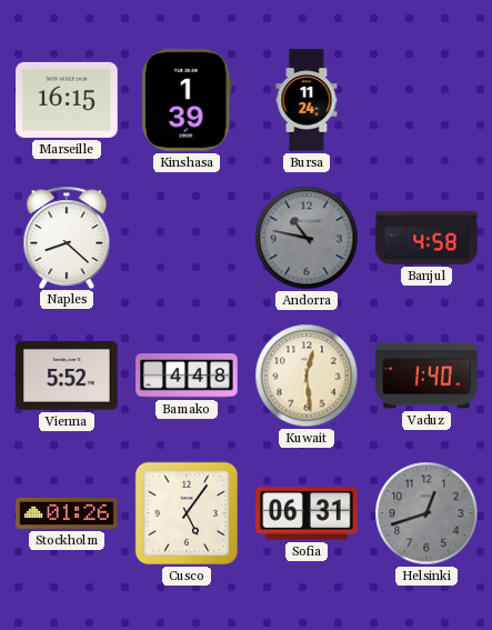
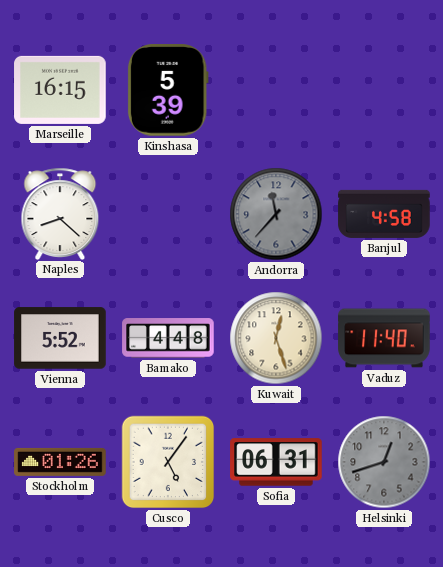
Kinshasa: 1:39 -> 5:39 (168, 90)
Bursa: 11:24 -> none (307, 100)
Andorra: 10:47 -> 11:37 (276, 214)
Kuwait: 12:29 -> 12:27 (276, 338)
Vaduz: 1:40 -> 11:40 (384, 338)
